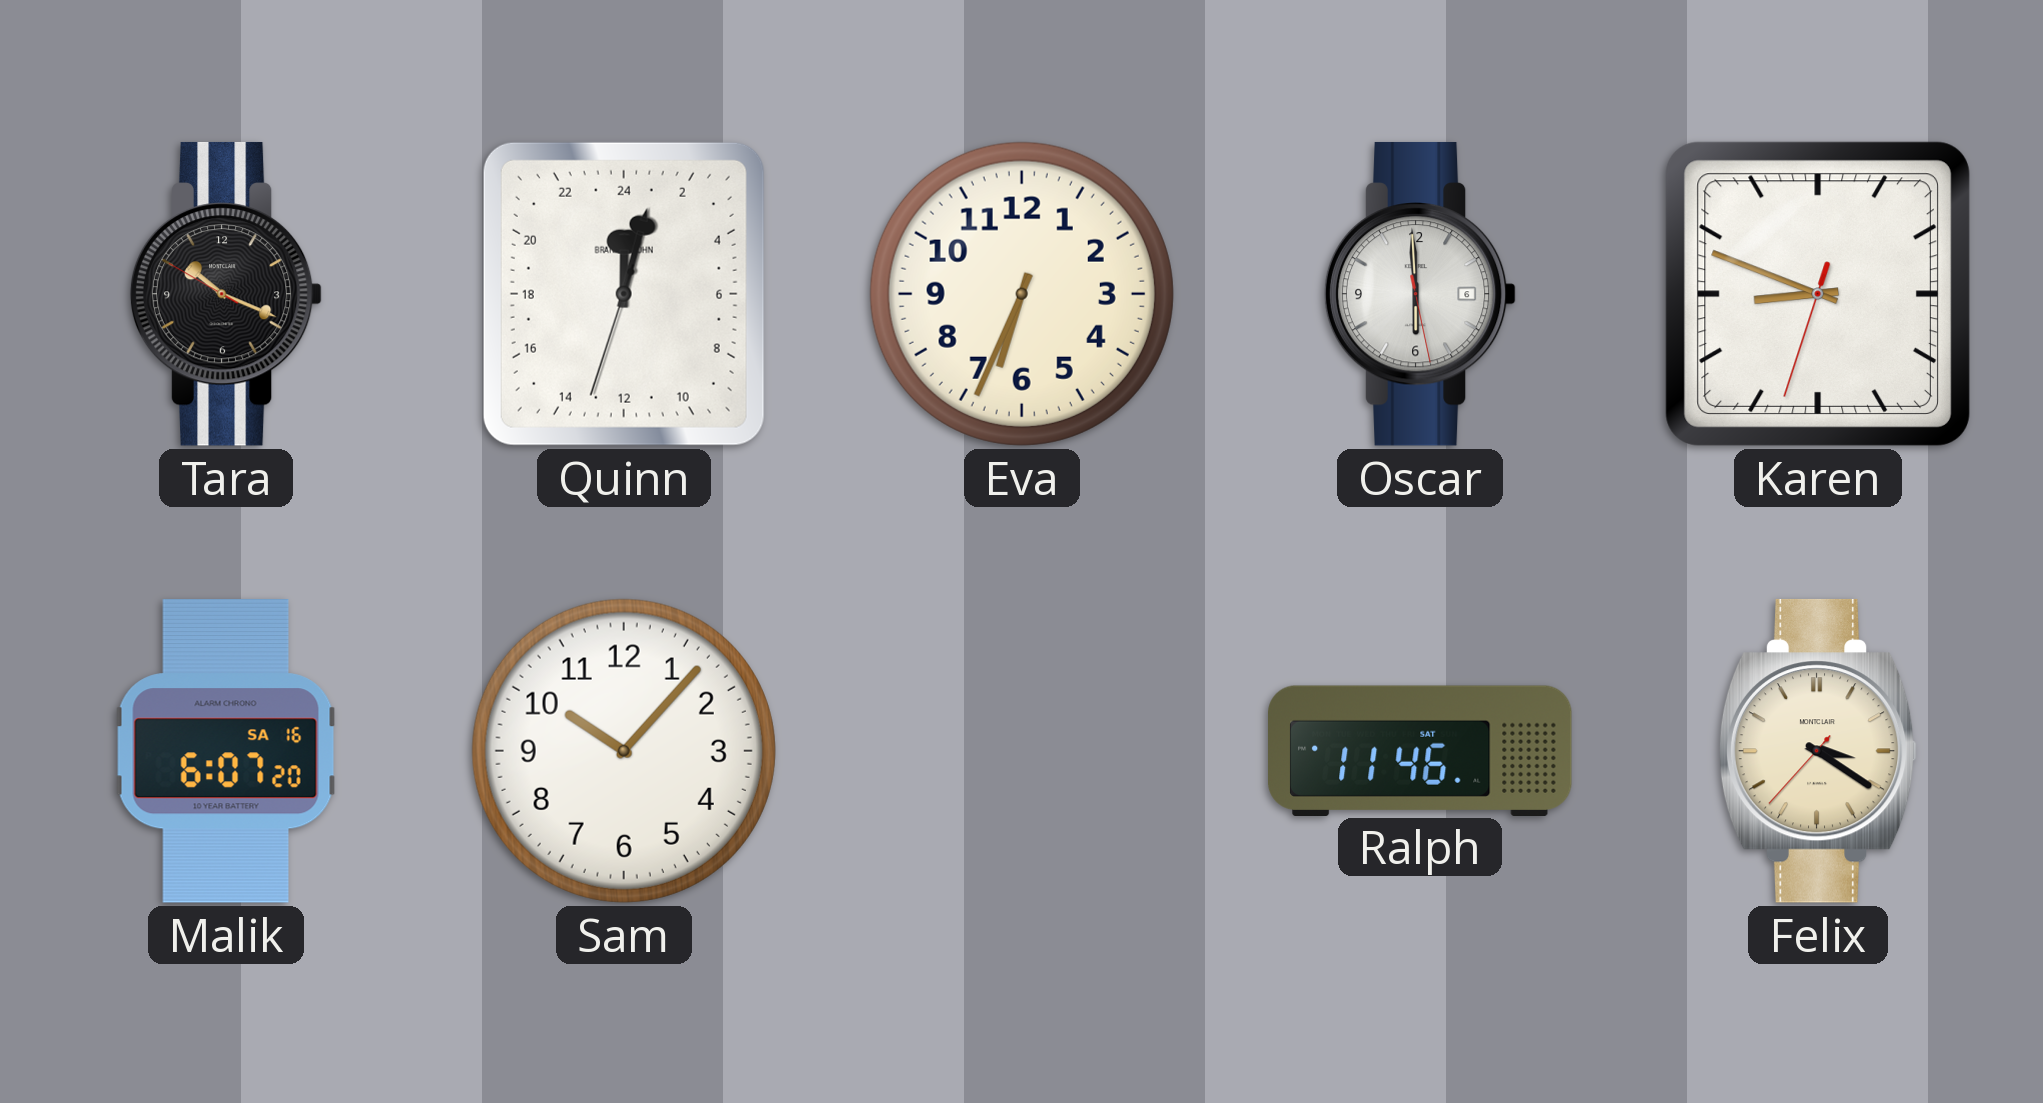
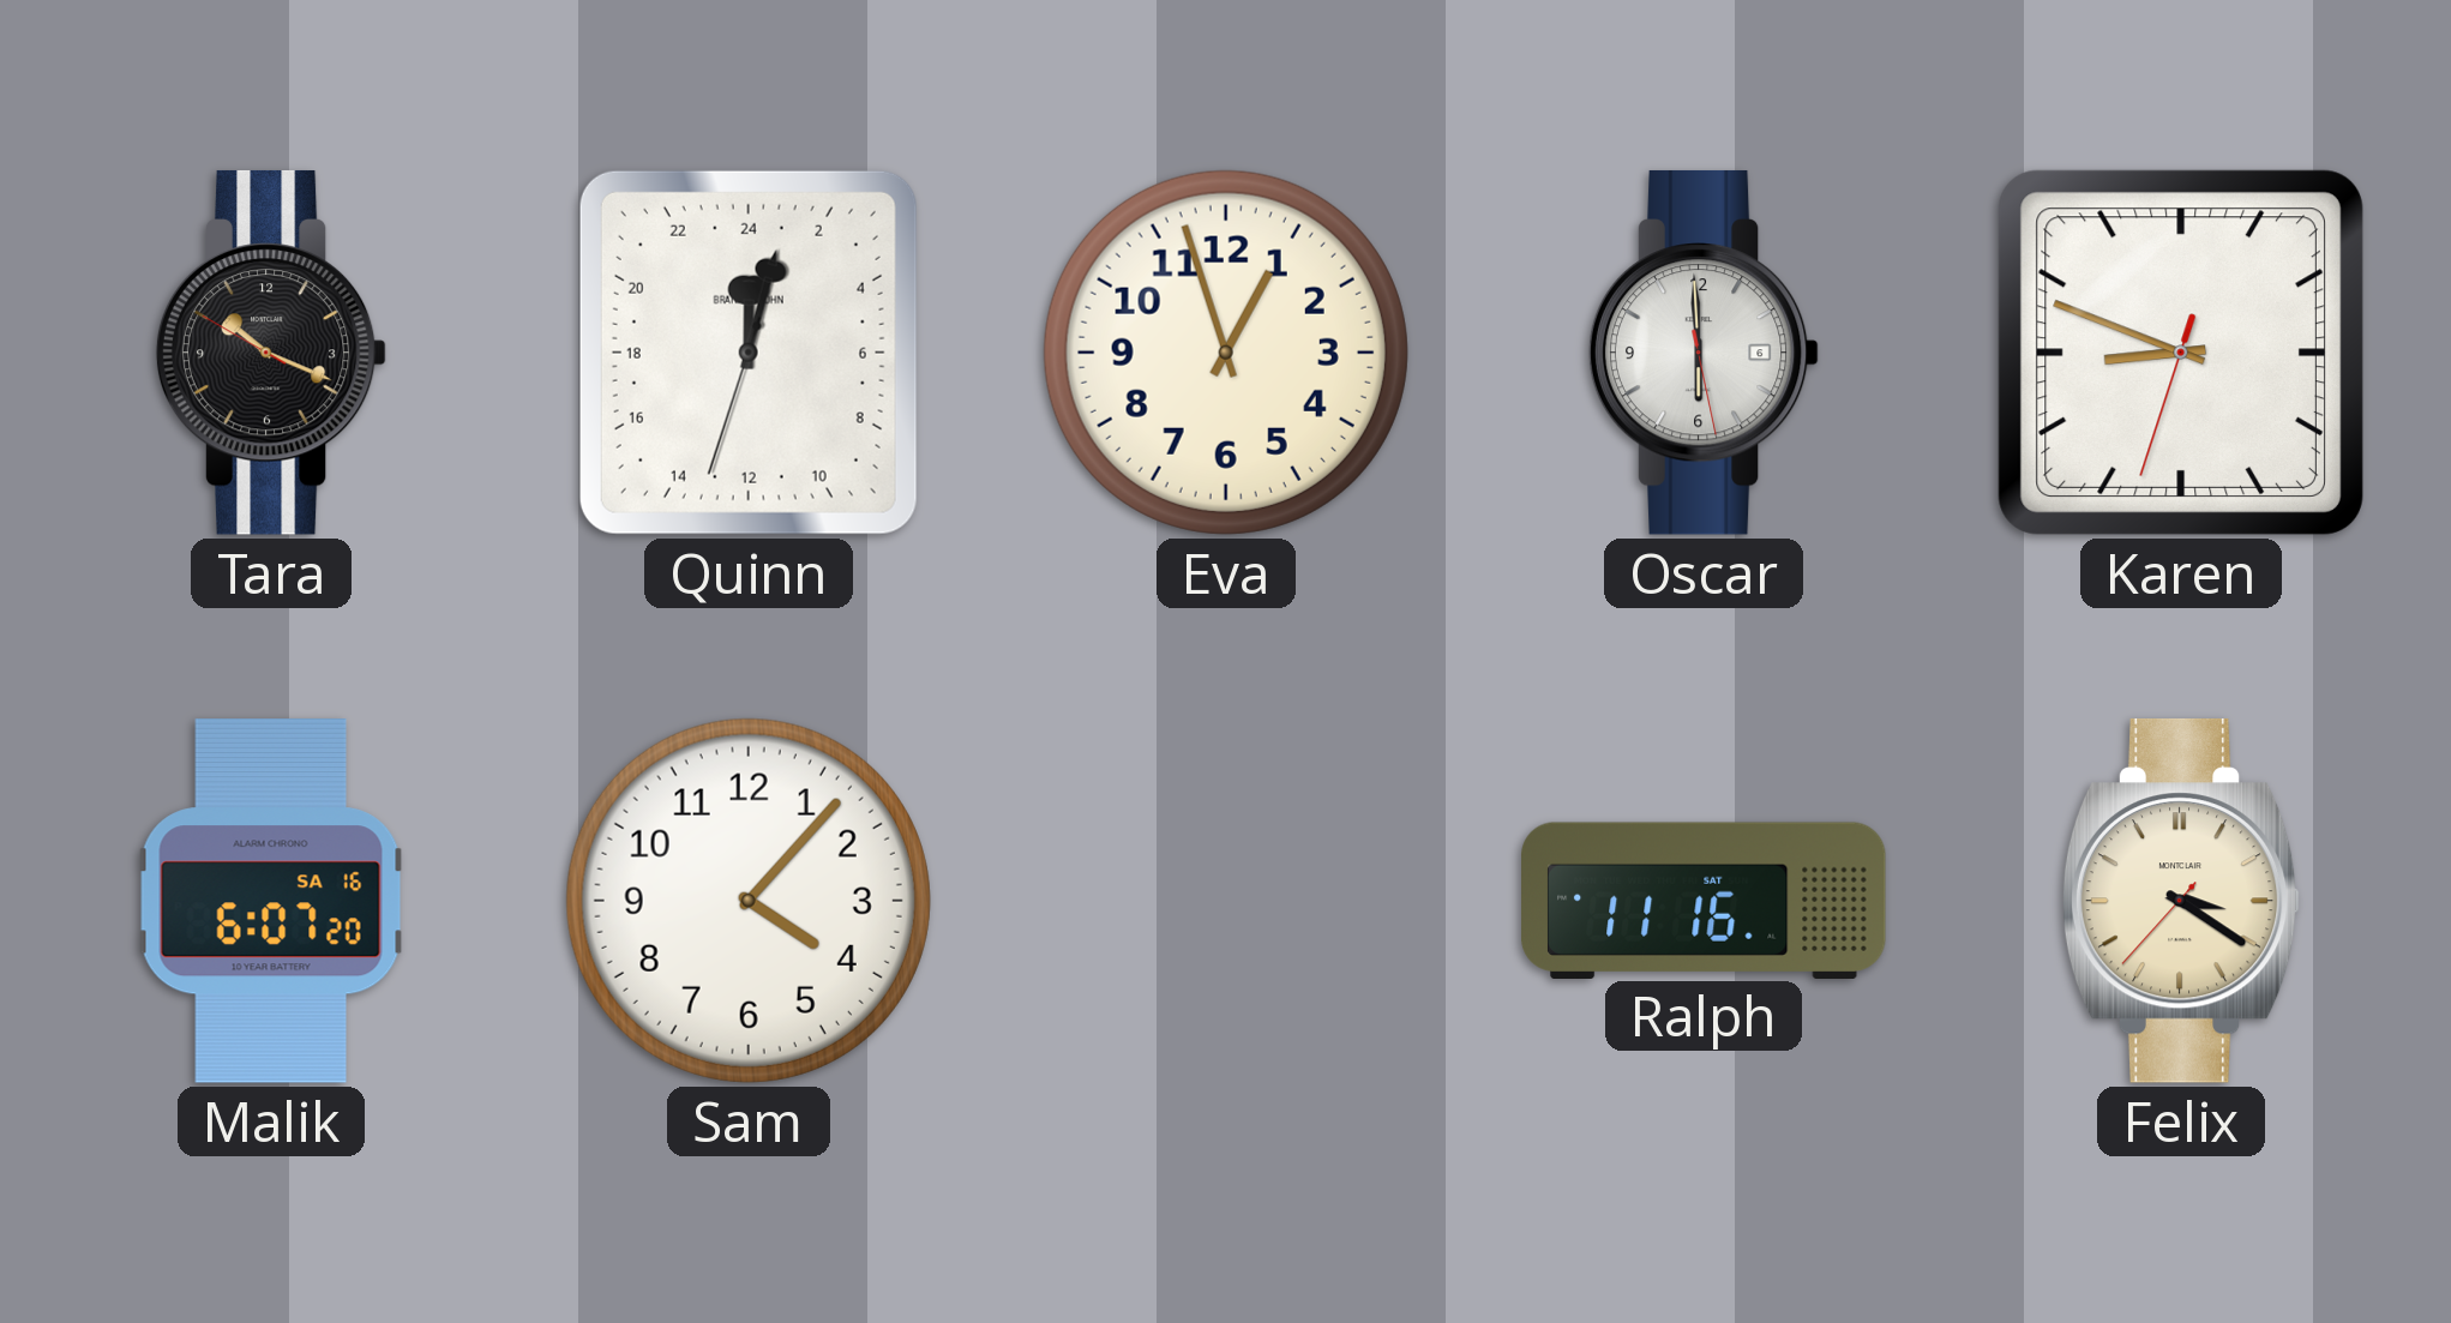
Eva: 6:34 -> 12:57 (1226, 353)
Sam: 10:07 -> 4:07 (749, 901)
Ralph: 11:46 -> 11:16 (1705, 900)
